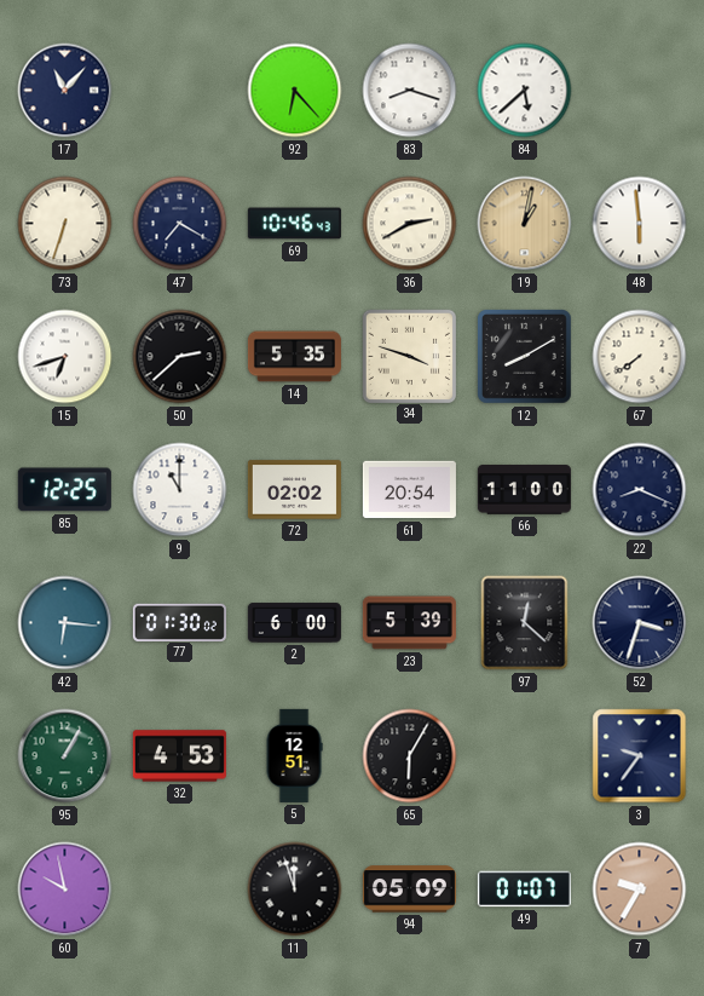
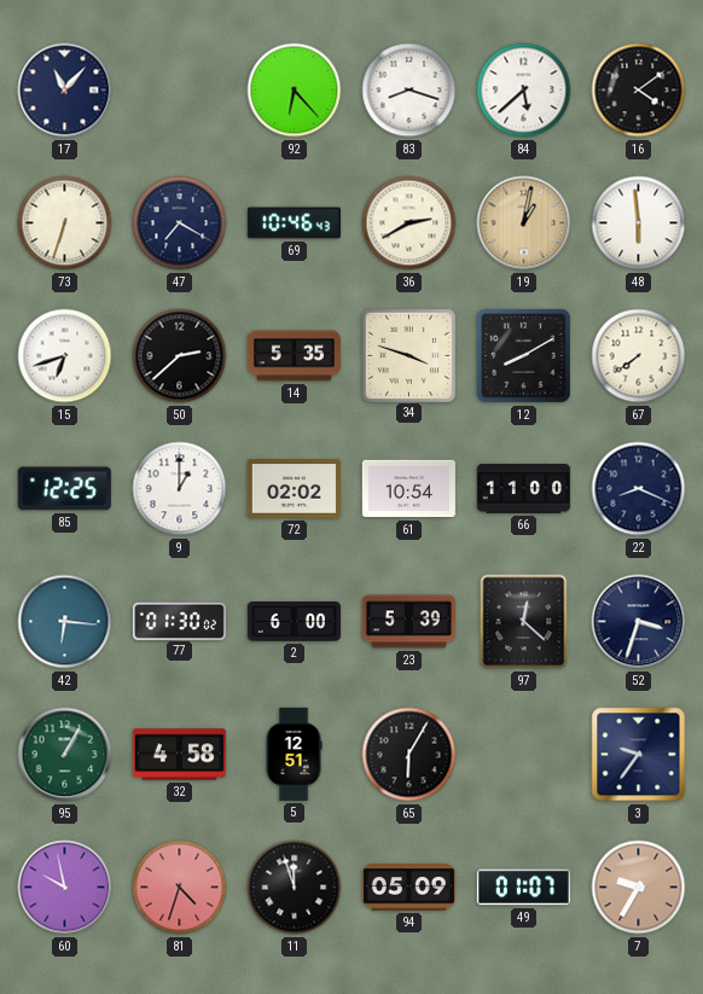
16: none -> 4:09 (639, 91)
9: 11:00 -> 1:00 (180, 489)
61: 20:54 -> 10:54 (408, 489)
32: 4:53 -> 4:58 (179, 755)
81: none -> 4:33 (180, 888)
